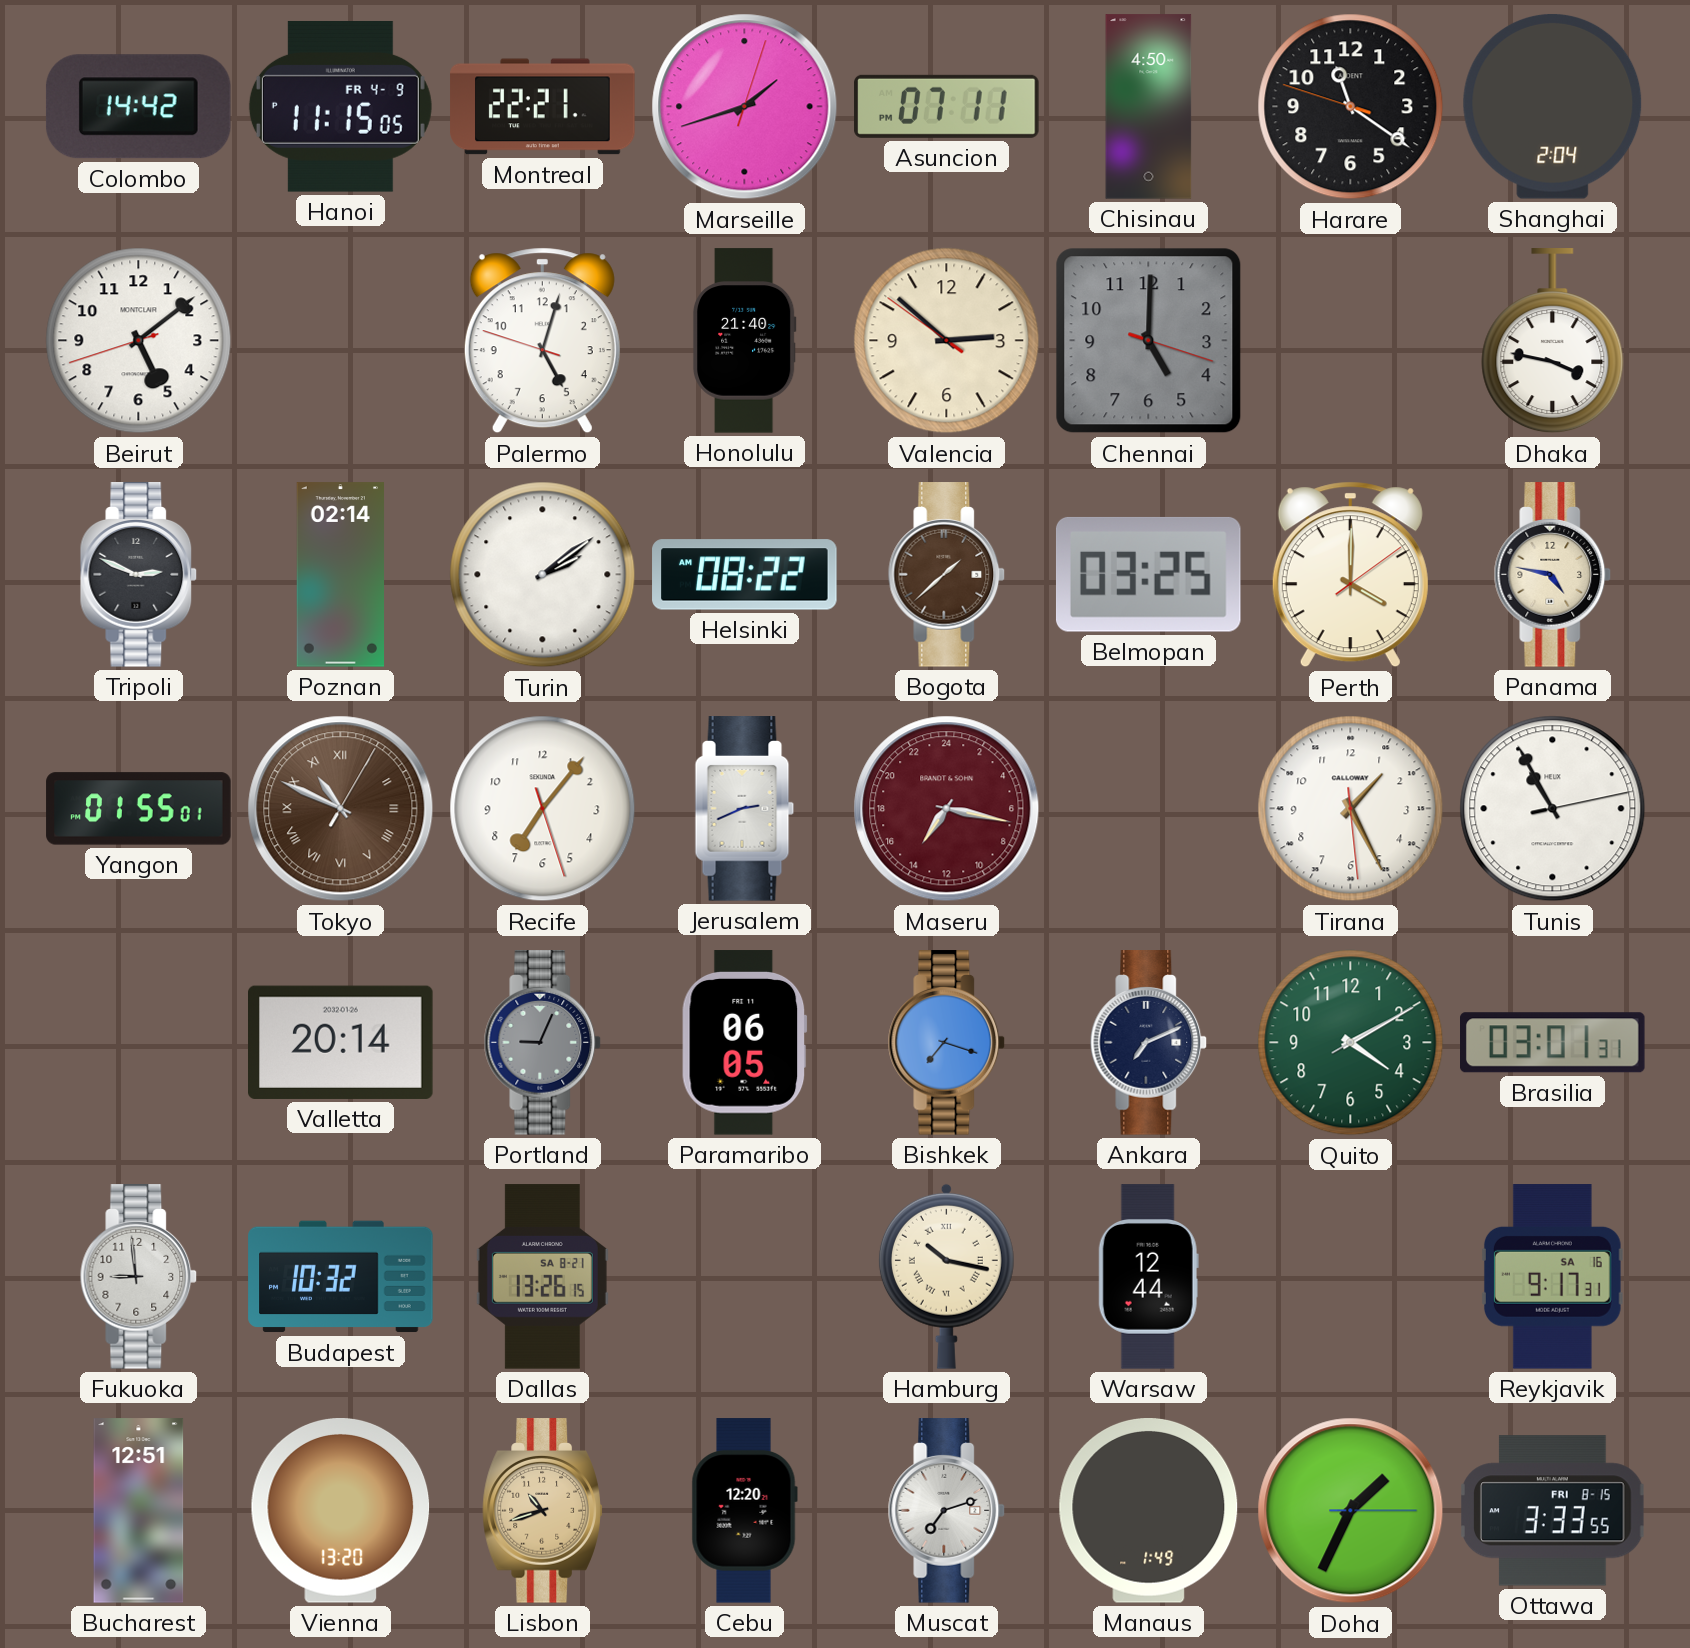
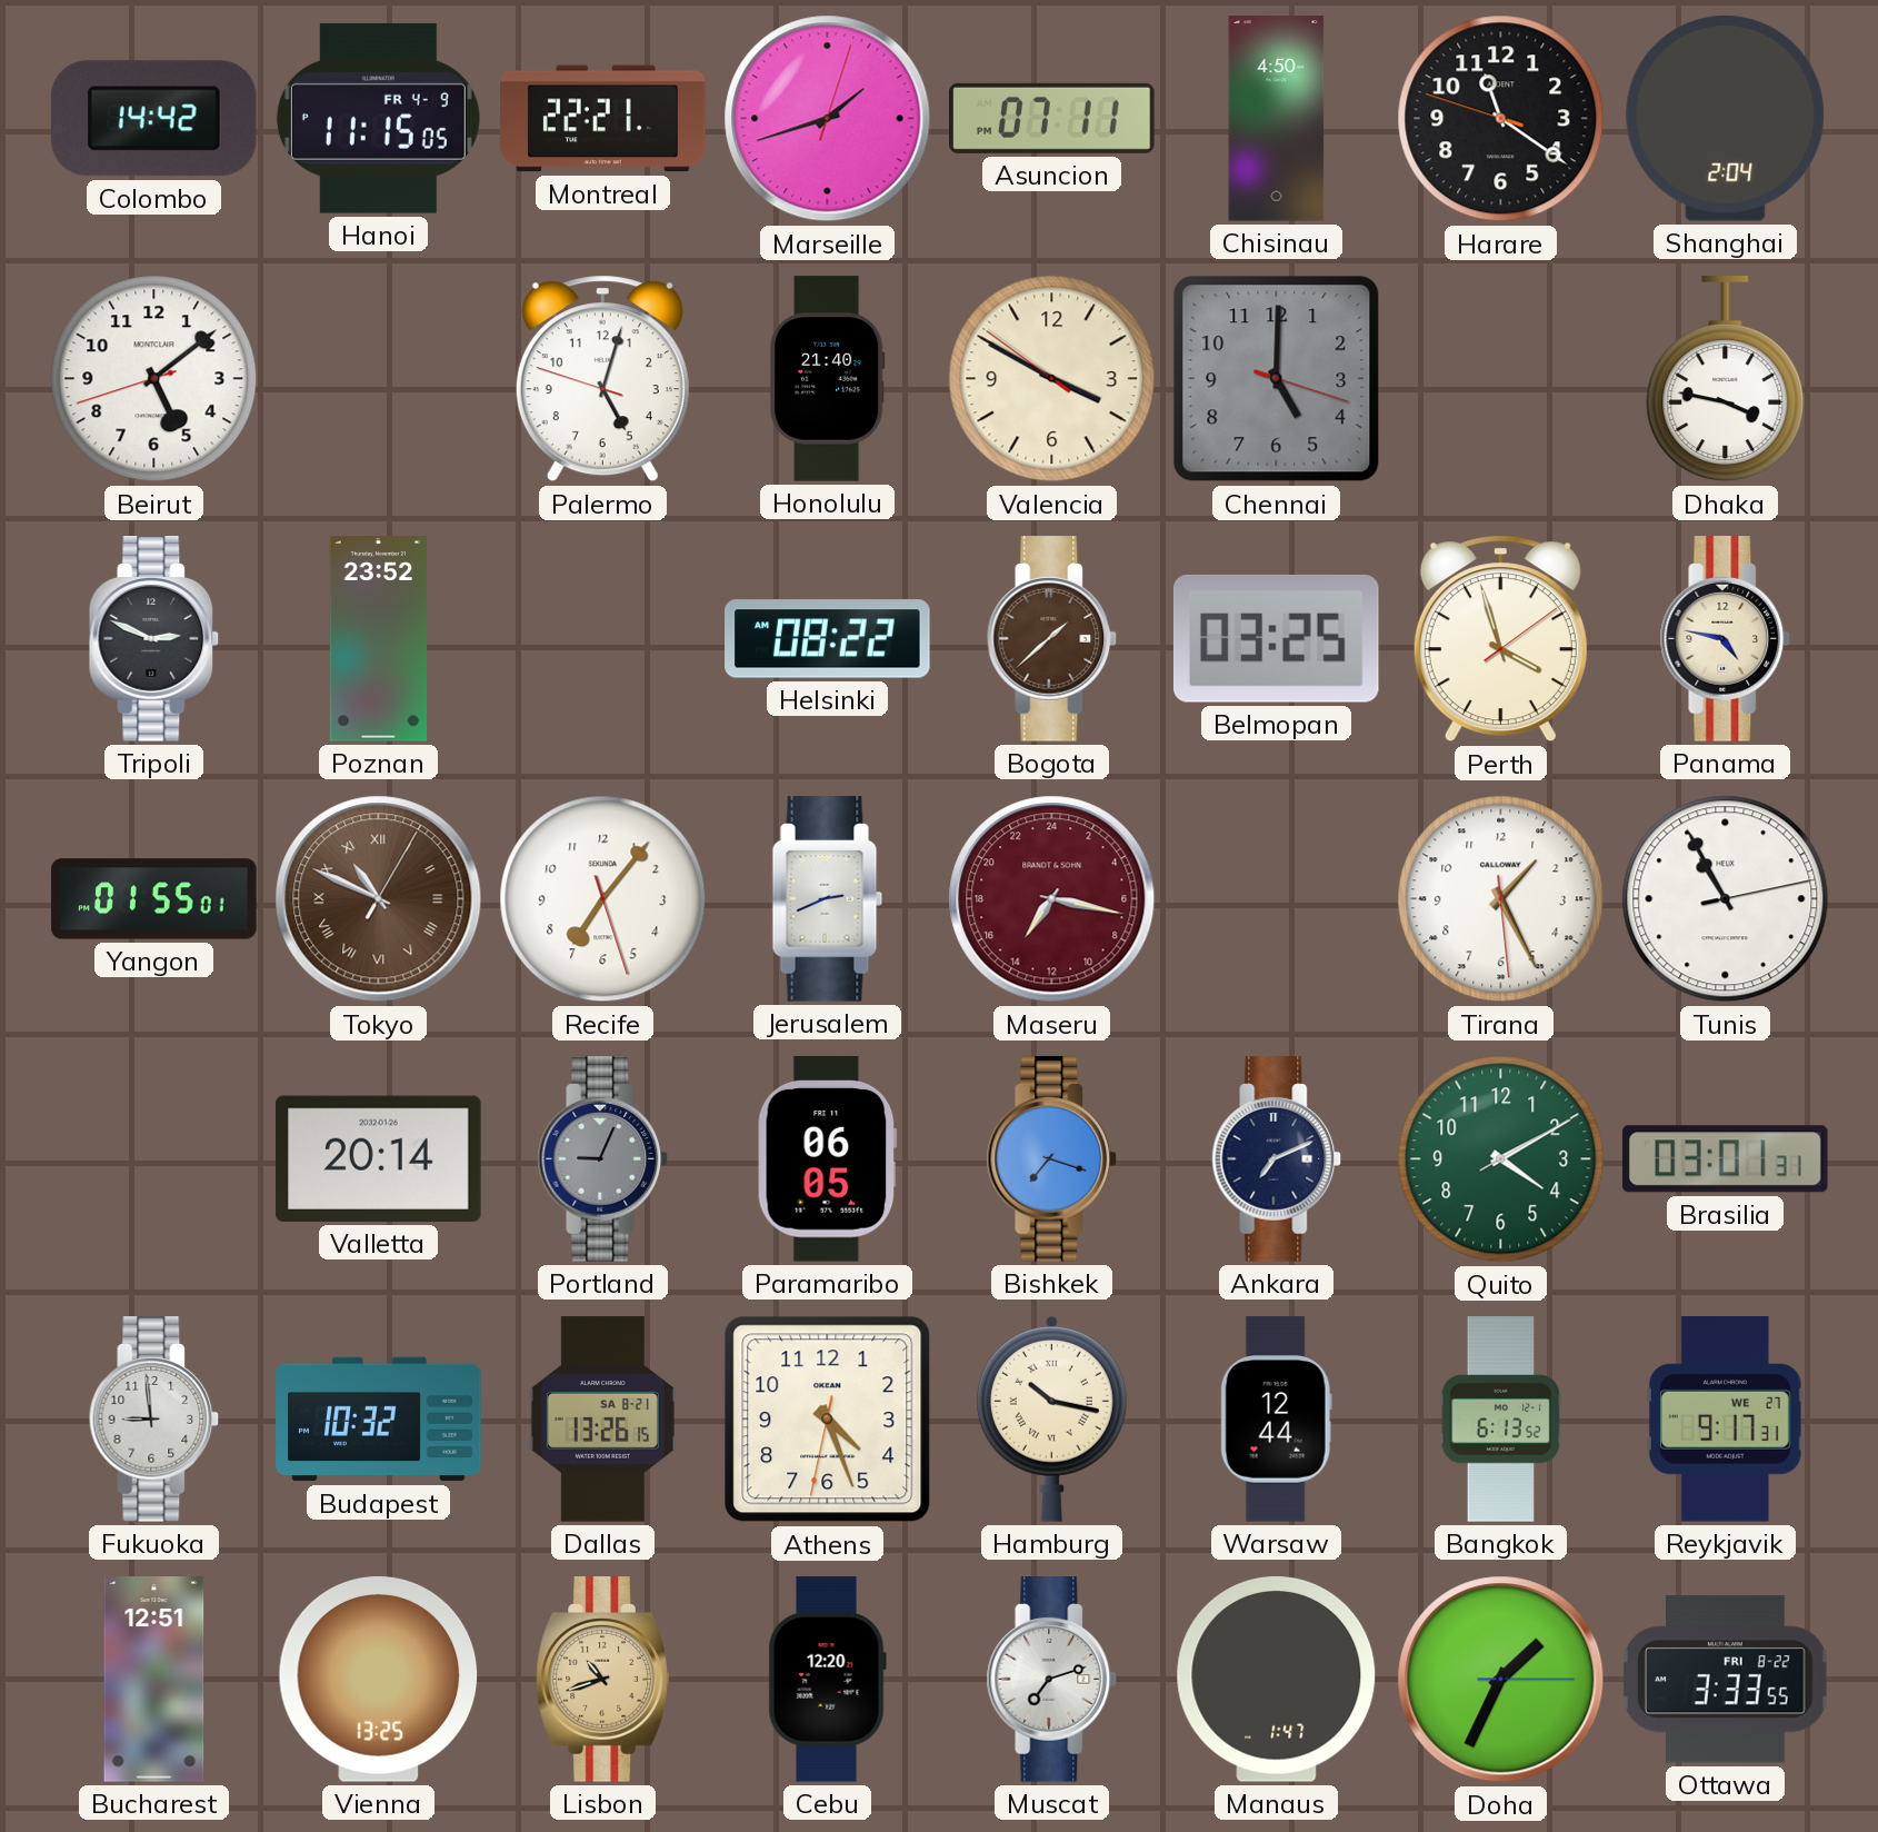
Valencia: 2:51 -> 3:49 (1052, 379)
Poznan: 02:14 -> 23:52 (379, 639)
Turin: 2:09 -> none (543, 575)
Perth: 4:00 -> 3:57 (1500, 639)
Athens: none -> 4:26 (828, 1420)
Bangkok: none -> 6:13 (1501, 1420)
Reykjavik date: SA 16 -> WE 27 (1725, 1420)
Vienna: 13:20 -> 13:25 (379, 1680)
Manaus: 1:49 -> 1:47 (1277, 1680)
Ottawa date: FRI 8-15 -> FRI 8-22 (1726, 1680)
